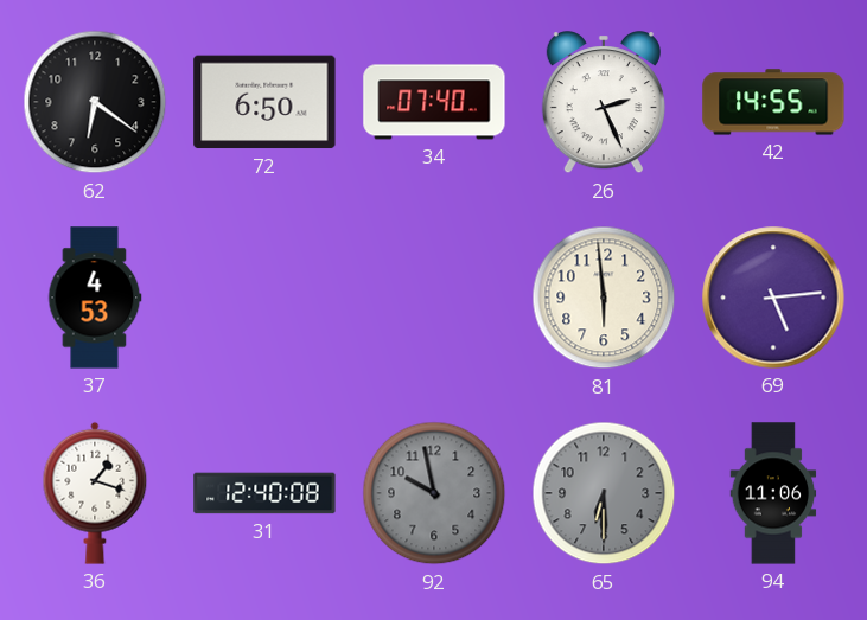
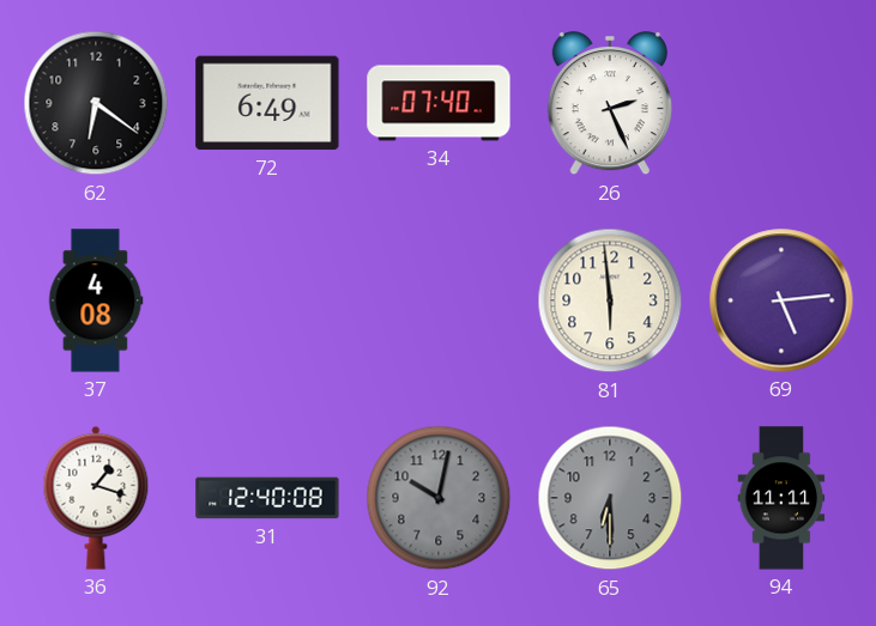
72: 6:50 -> 6:49 (267, 103)
42: 14:55 -> none (773, 102)
37: 4:53 -> 4:08 (96, 300)
92: 9:58 -> 10:02 (439, 498)
94: 11:06 -> 11:11 (781, 498)
